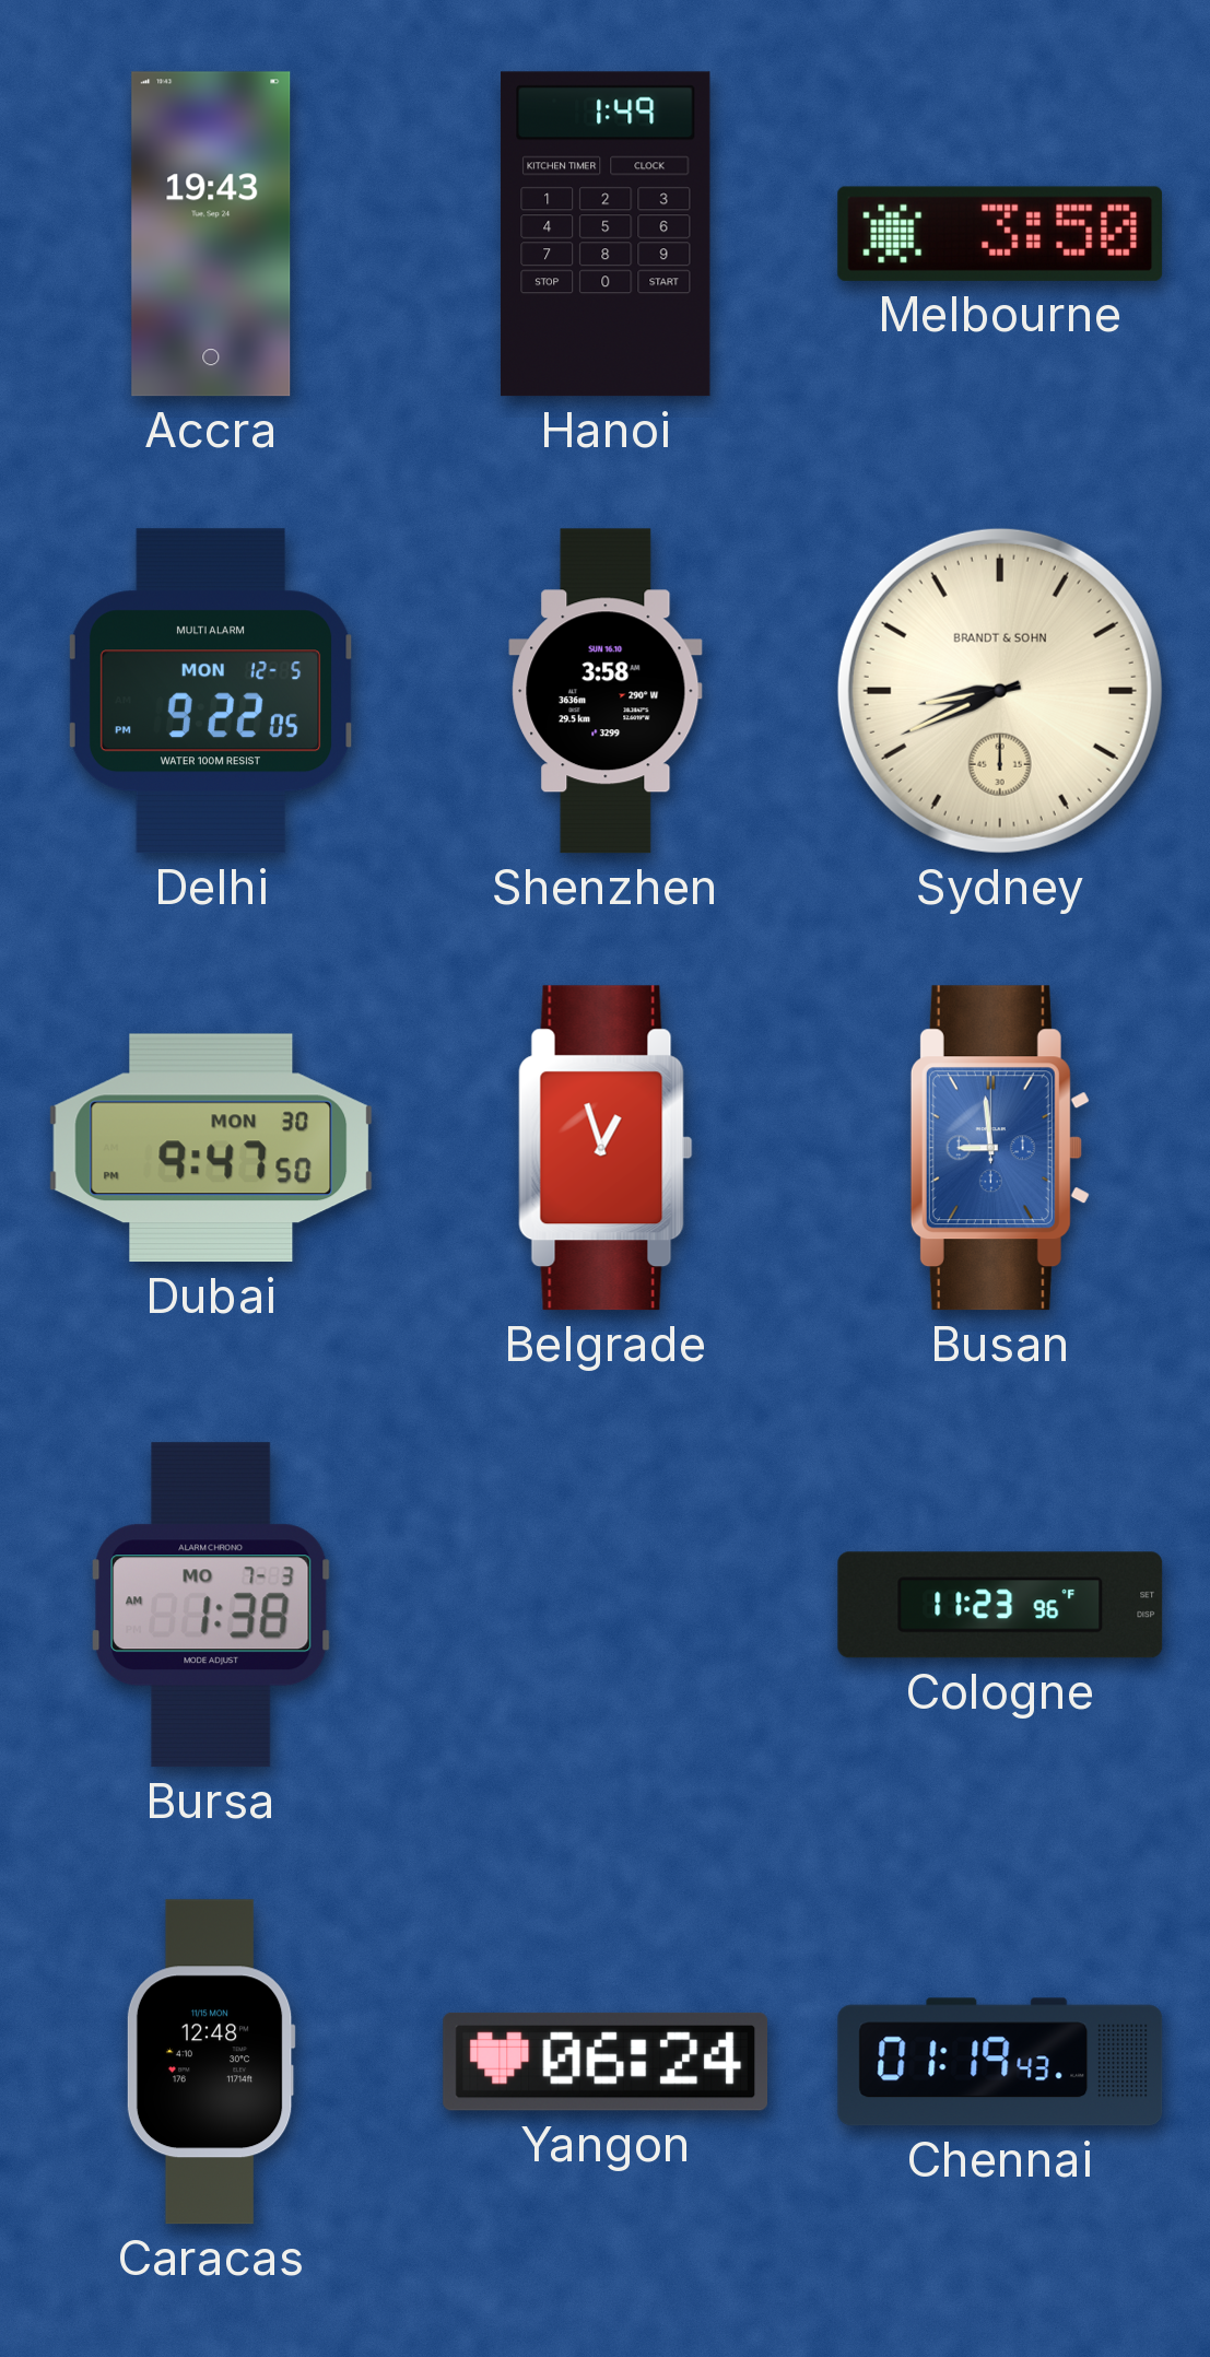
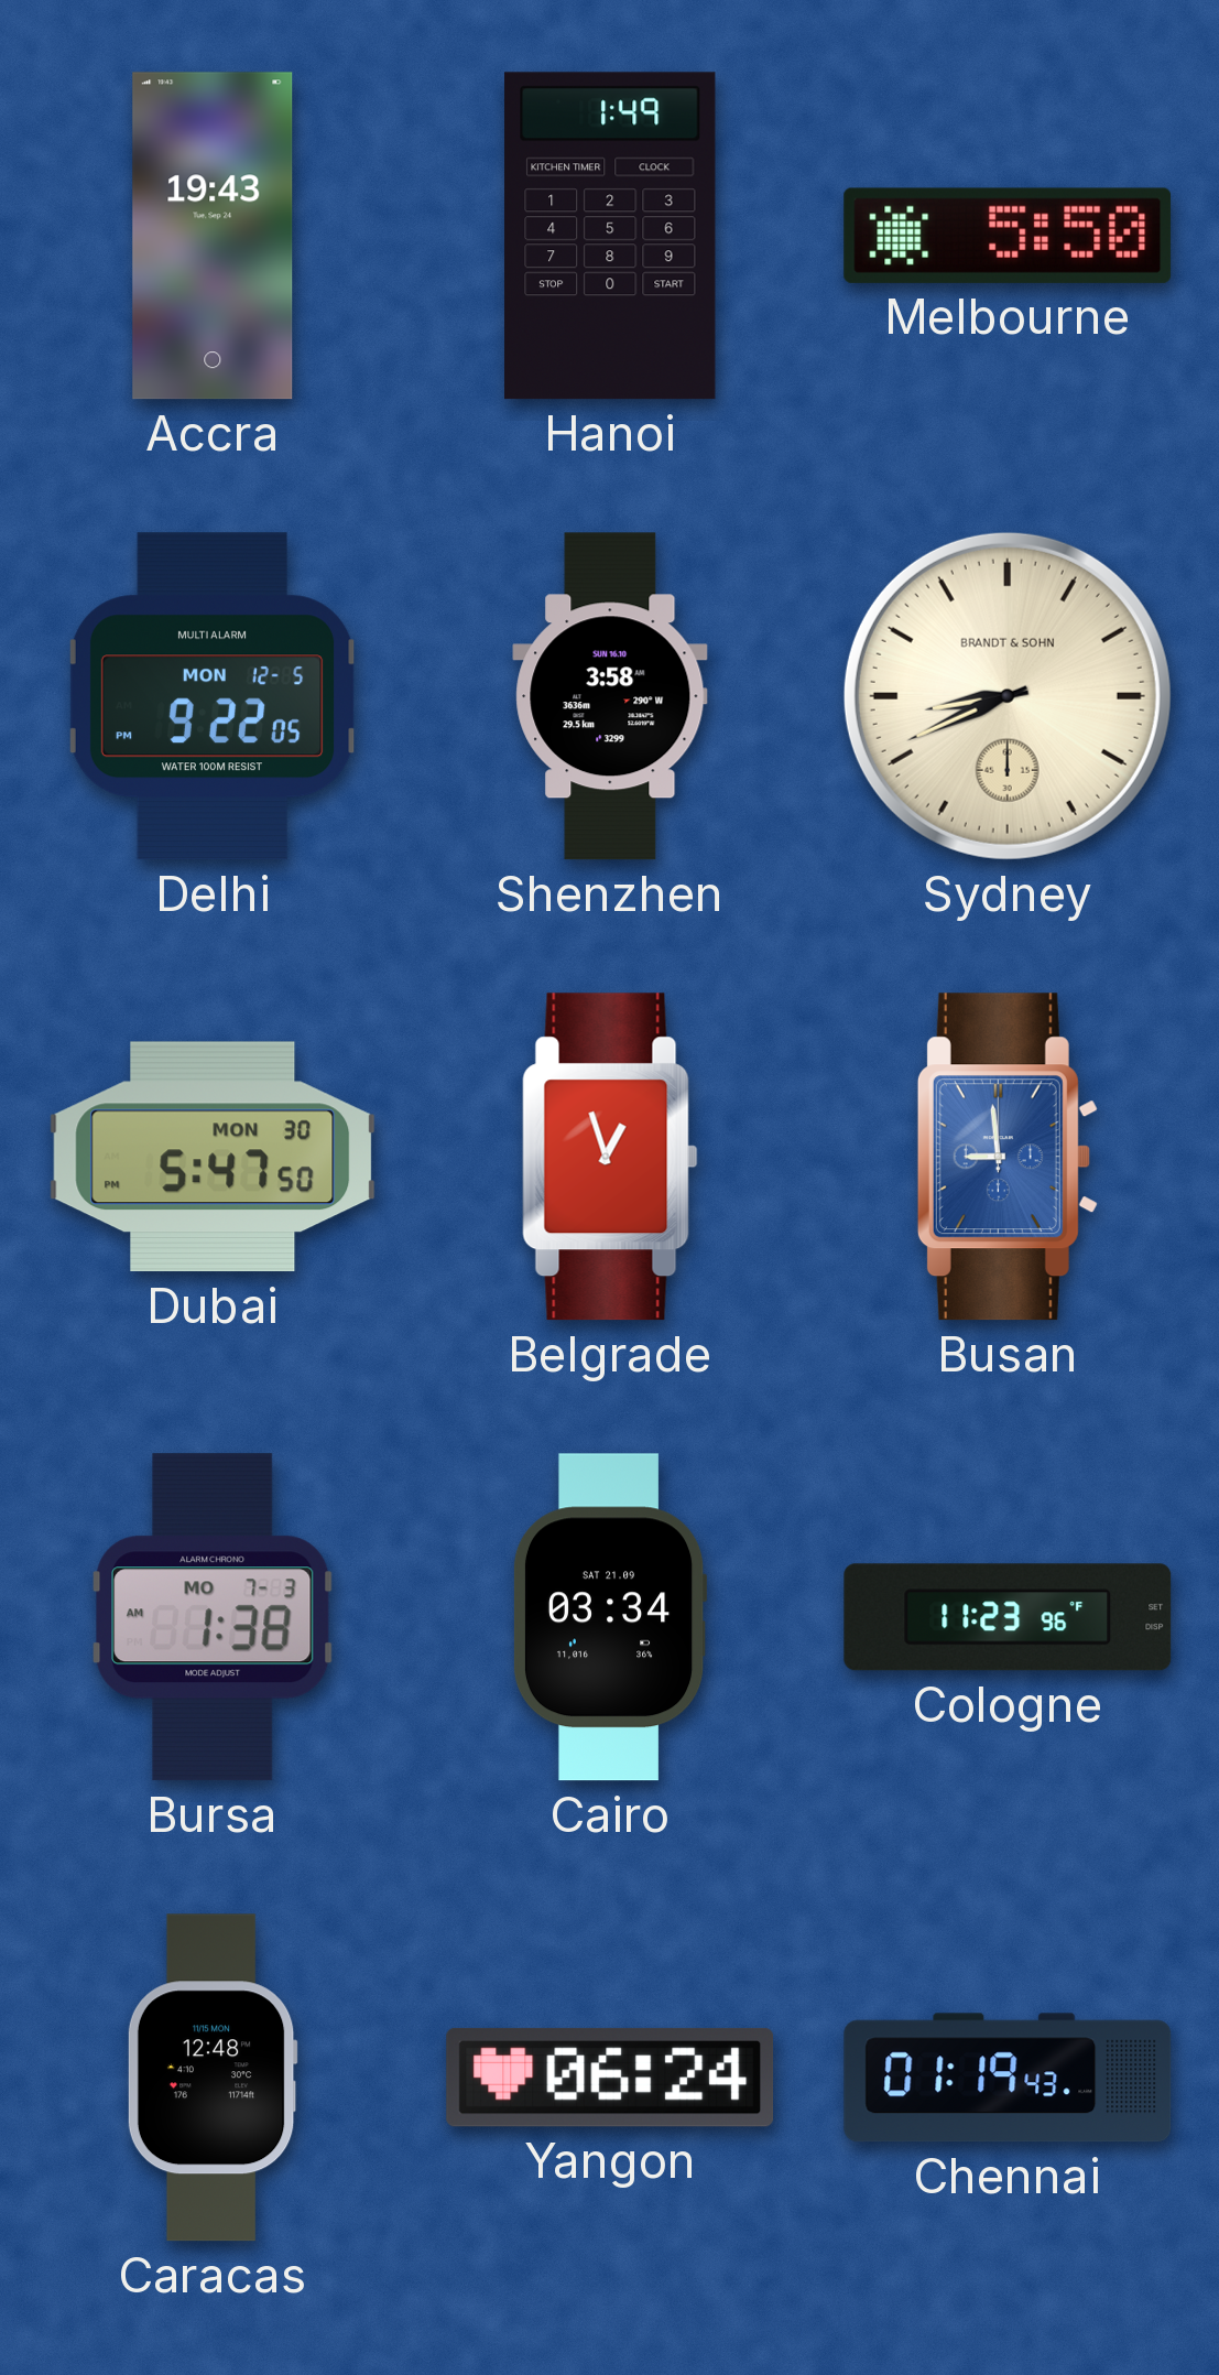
Melbourne: 3:50 -> 5:50 (1008, 236)
Dubai: 9:47 -> 5:47 (213, 1157)
Cairo: none -> 03:34 (610, 1617)
